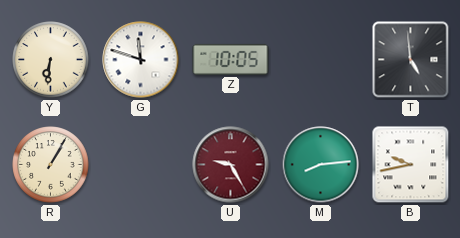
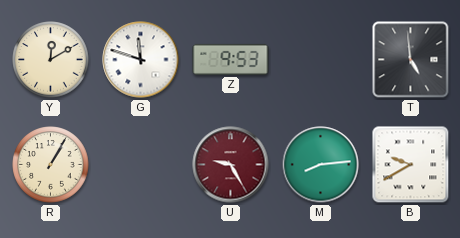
Y: 6:31 -> 12:10 (51, 60)
Z: 10:05 -> 9:53 (231, 59)
B: 9:43 -> 9:40 (411, 165)
